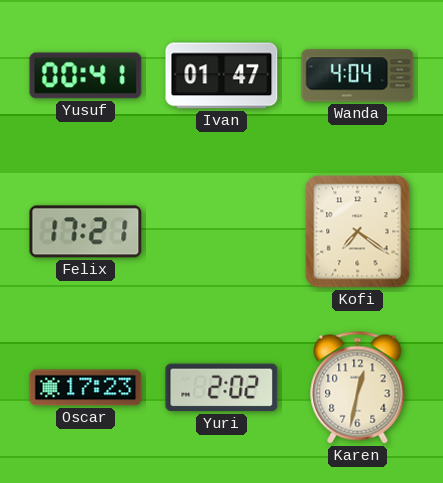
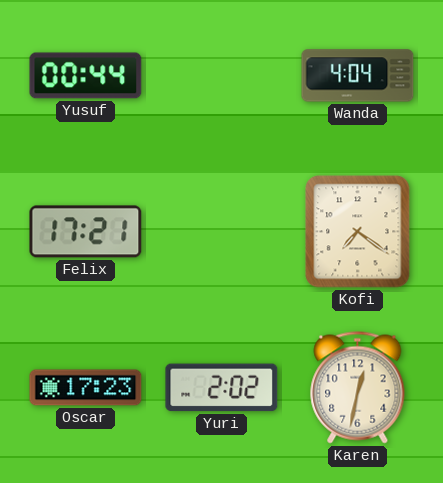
Yusuf: 00:41 -> 00:44 (86, 76)
Ivan: 01:47 -> none (222, 76)
